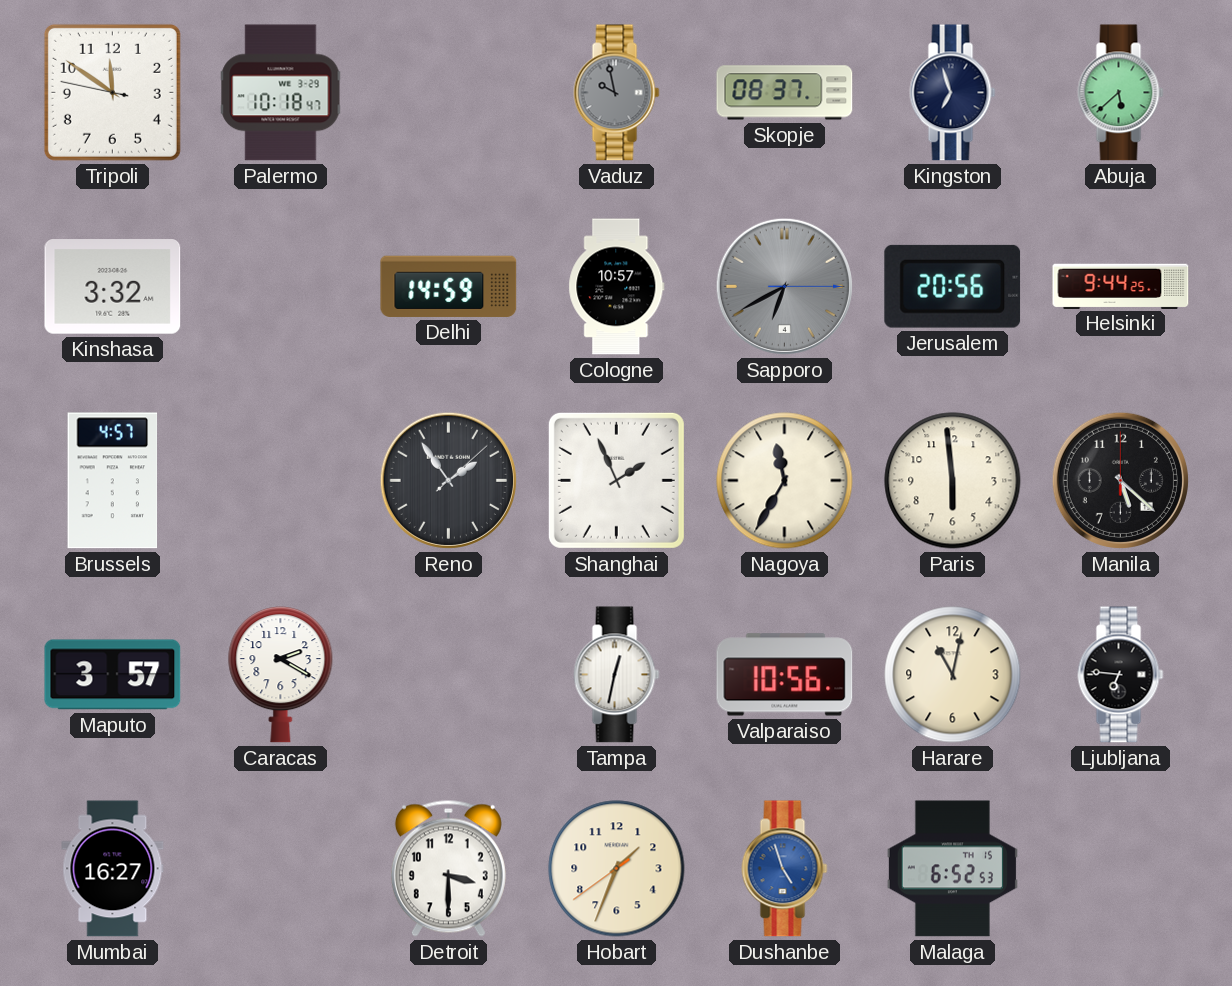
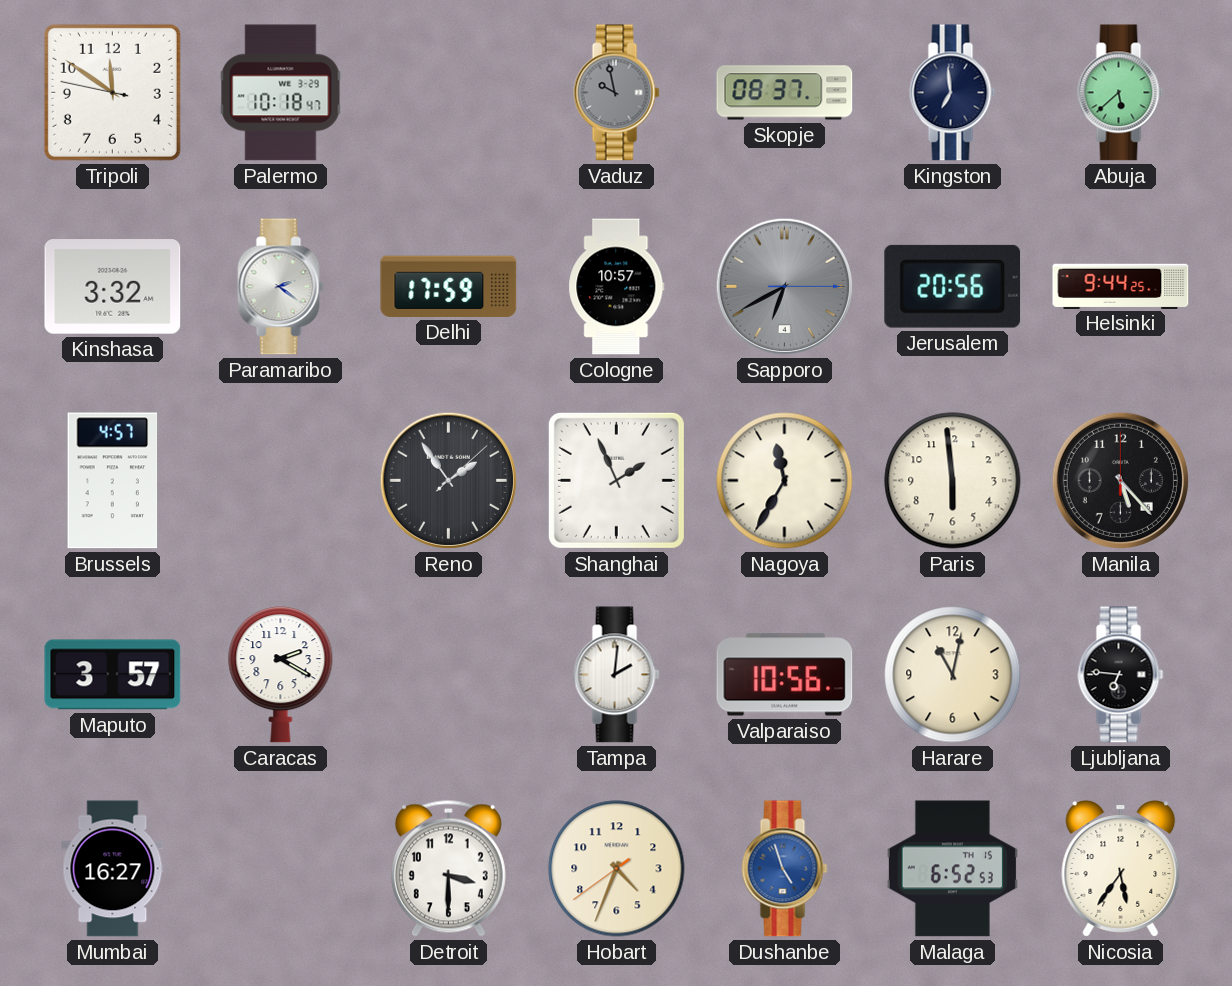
Kingston: 6:57 -> 6:59 (953, 93)
Paramaribo: none -> 2:21 (281, 287)
Delhi: 14:59 -> 17:59 (449, 286)
Manila: 5:22 -> 5:23 (1120, 480)
Tampa: 12:32 -> 2:01 (617, 675)
Hobart: 1:33 -> 4:33 (617, 869)
Nicosia: none -> 5:36 (1121, 869)
